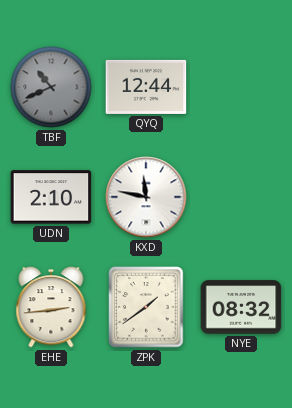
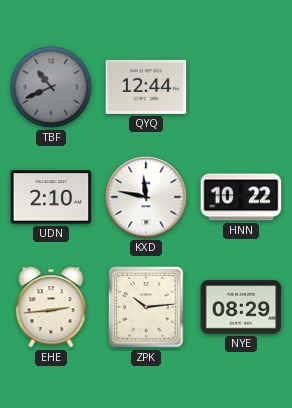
HNN: none -> 10:22 (241, 197)
ZPK: 1:39 -> 10:14 (146, 307)
NYE: 08:32 -> 08:29 (241, 307)
